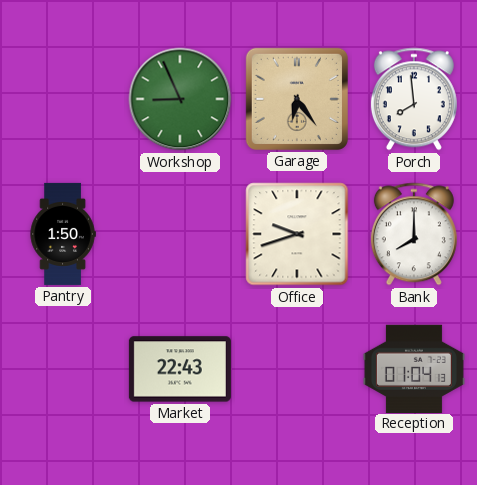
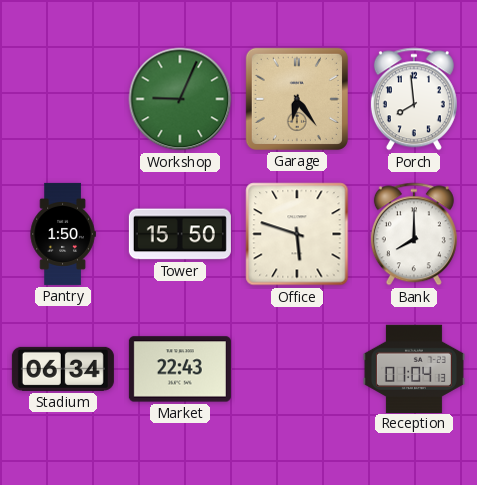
Workshop: 8:56 -> 9:04 (180, 99)
Tower: none -> 15:50 (180, 234)
Office: 9:42 -> 5:48 (297, 234)
Stadium: none -> 06:34 (63, 369)
